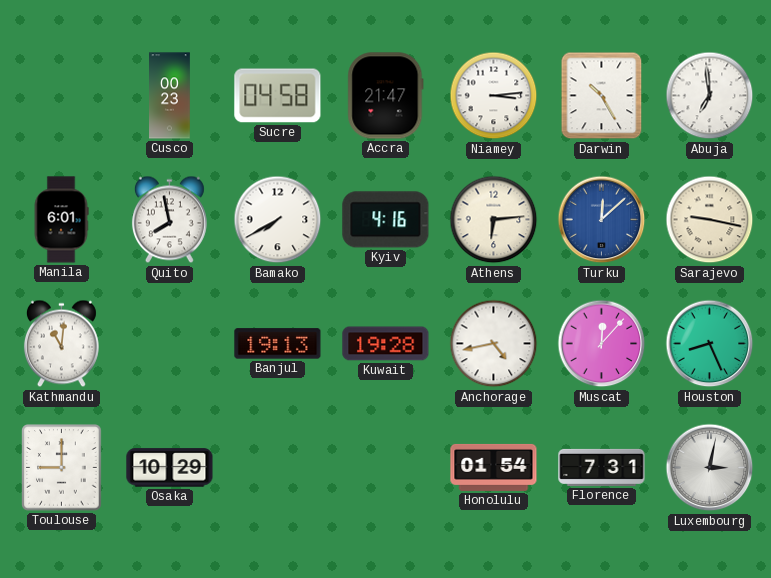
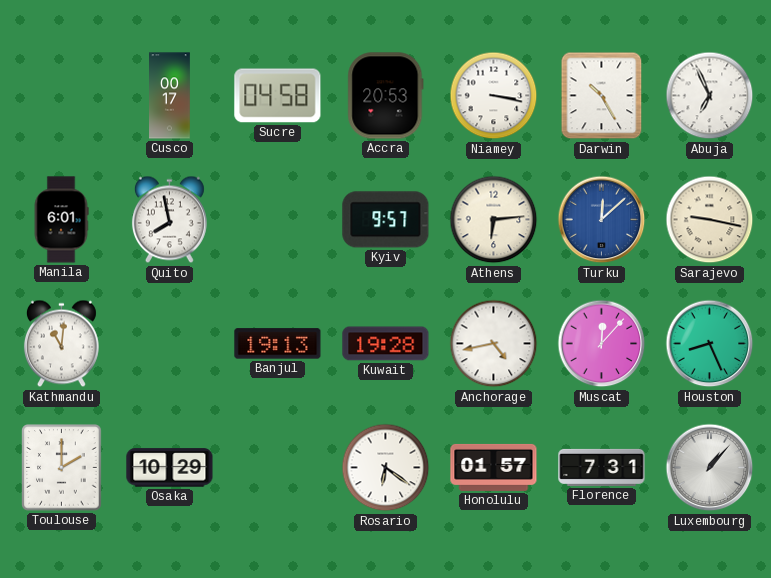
Cusco: 00:23 -> 00:17 (170, 96)
Accra: 21:47 -> 20:53 (386, 96)
Niamey: 3:14 -> 3:17 (494, 96)
Abuja: 6:59 -> 6:56 (710, 96)
Bamako: 7:40 -> none (278, 220)
Kyiv: 4:16 -> 9:57 (386, 220)
Toulouse: 9:00 -> 2:00 (62, 468)
Rosario: none -> 6:21 (386, 468)
Honolulu: 01:54 -> 01:57 (494, 467)
Luxembourg: 3:02 -> 1:07 (710, 468)
